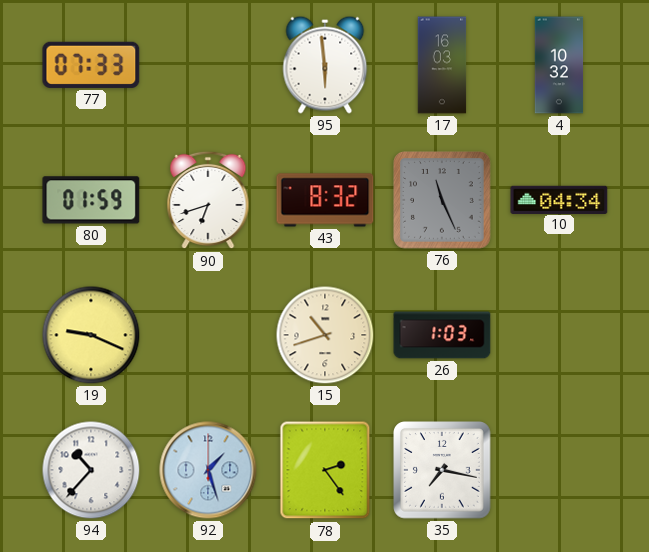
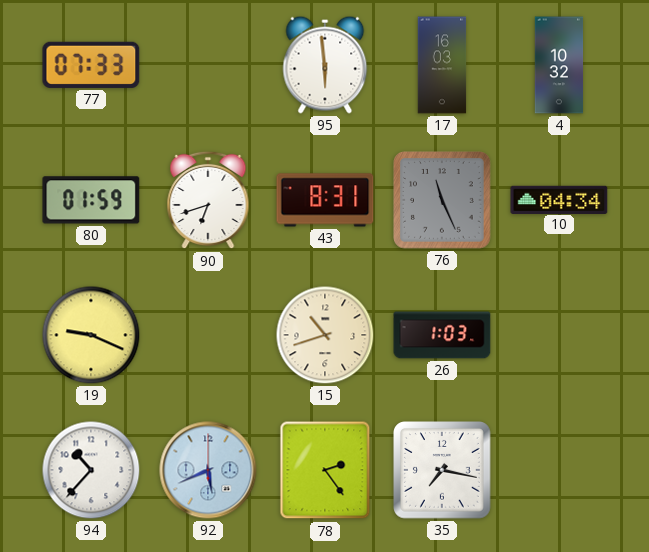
43: 8:32 -> 8:31 (325, 200)
92: 1:27 -> 5:41 (208, 470)
